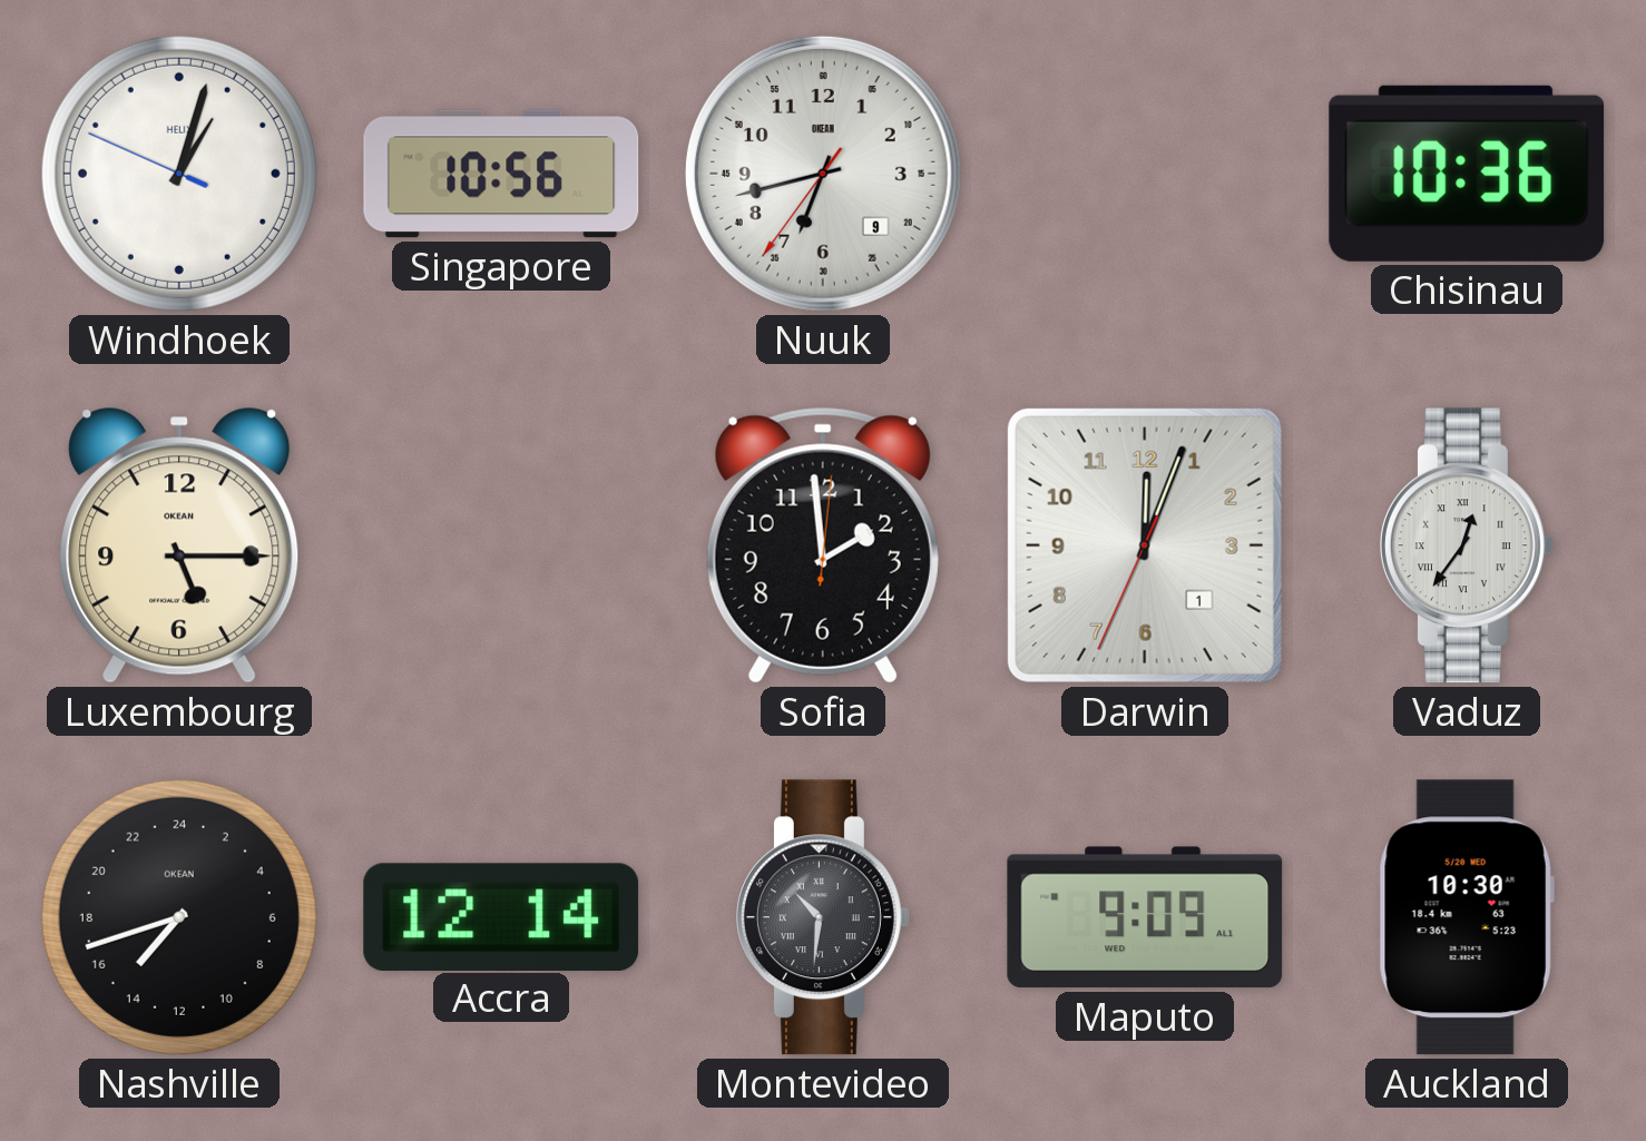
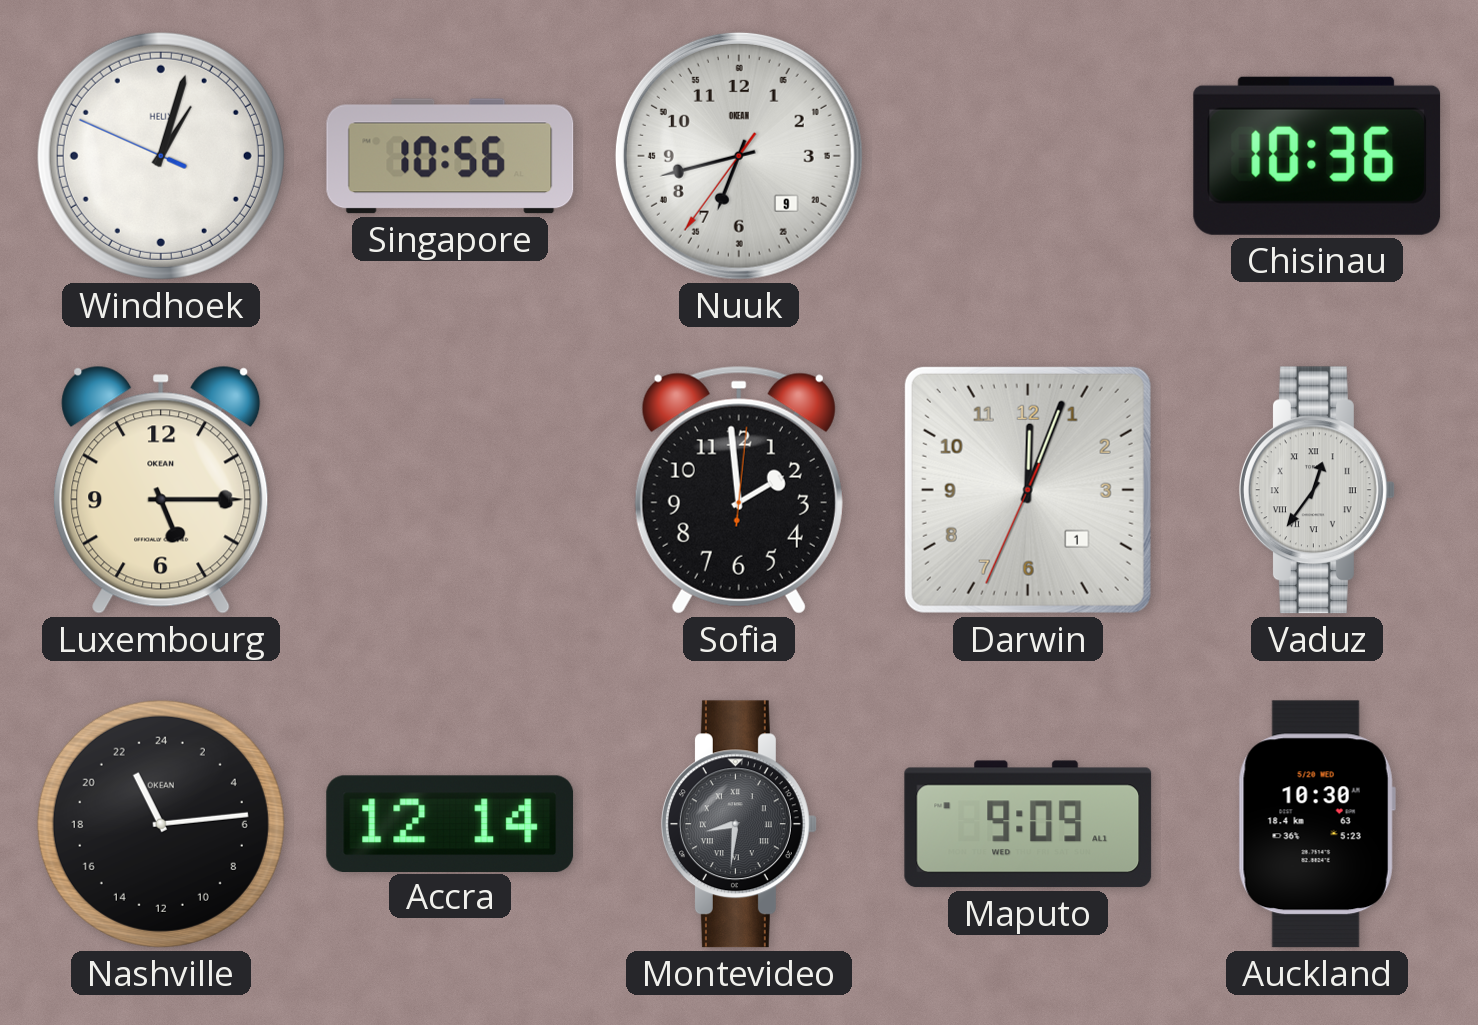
Nashville: 14:42 -> 22:14 (161, 824)
Montevideo: 10:31 -> 8:31 (739, 824)
